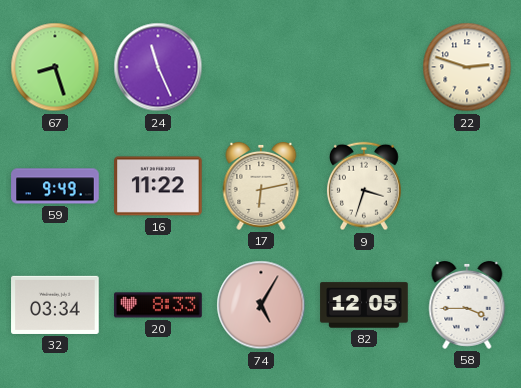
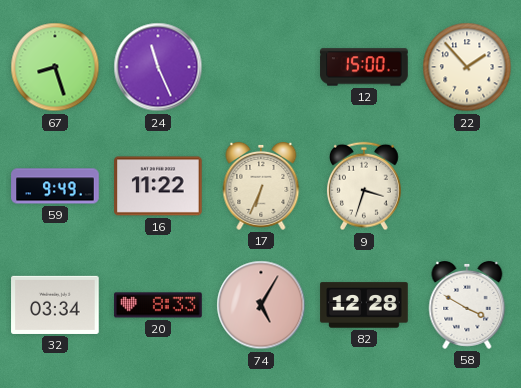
12: none -> 15:00 (364, 67)
22: 2:48 -> 1:53 (467, 67)
17: 6:13 -> 6:34 (261, 186)
82: 12:05 -> 12:28 (364, 305)
58: 3:45 -> 3:50 (467, 305)
